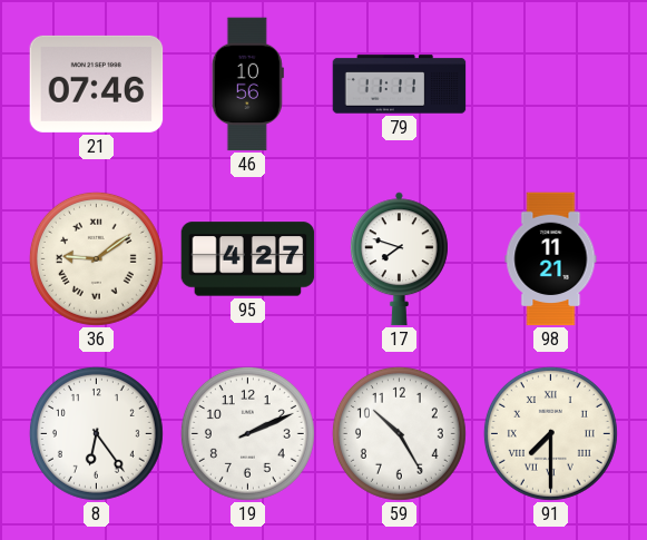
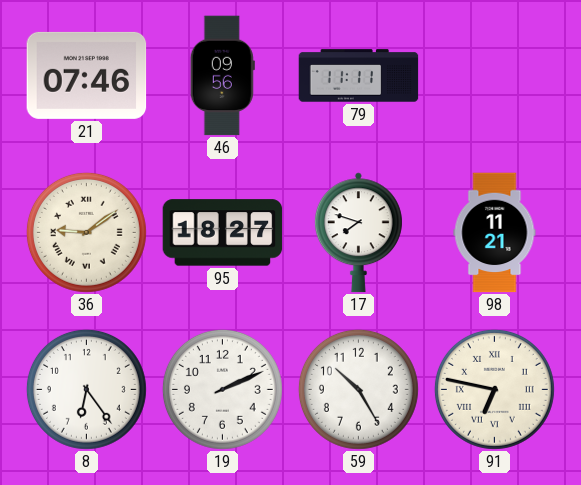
46: 10:56 -> 09:56 (222, 76)
95: 4:27 -> 18:27 (223, 233)
91: 7:30 -> 6:47 (494, 389)
